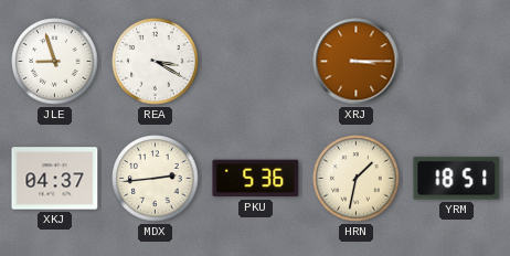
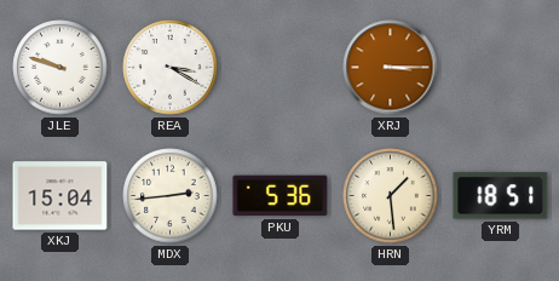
JLE: 8:57 -> 9:48 (60, 68)
XKJ: 04:37 -> 15:04 (60, 196)
HRN: 1:32 -> 1:29 (391, 196)
